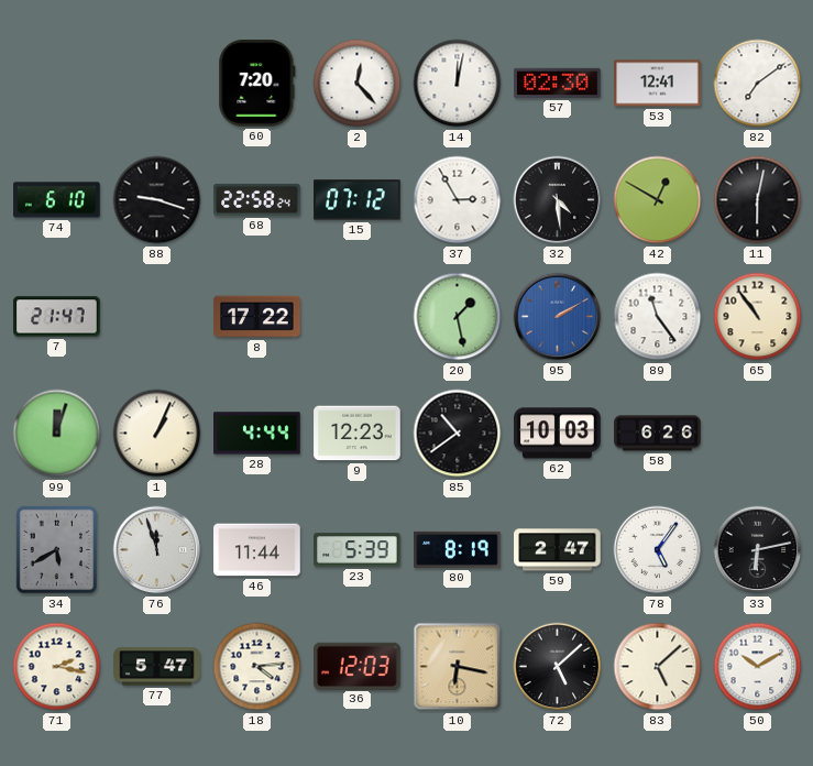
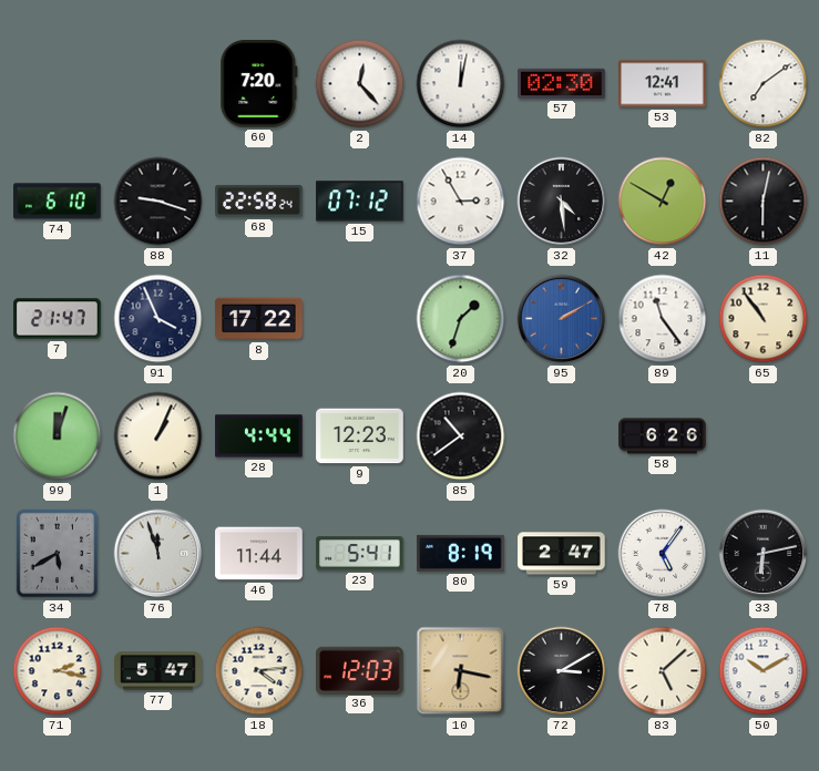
91: none -> 3:56 (158, 319)
20: 1:28 -> 1:33 (461, 319)
62: 10:03 -> none (558, 434)
23: 5:39 -> 5:41 (360, 554)
72: 5:08 -> 3:10 (562, 671)
